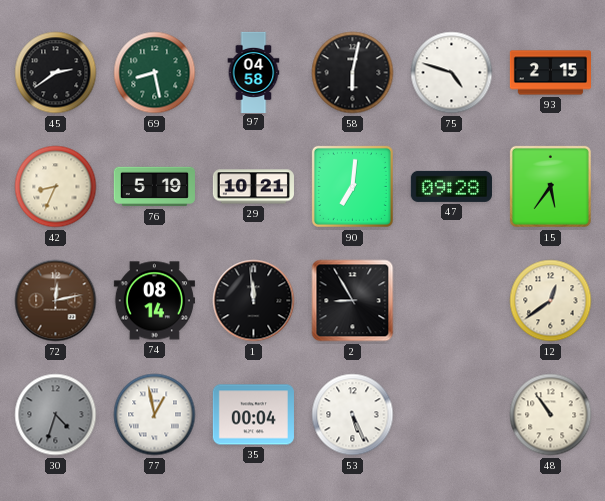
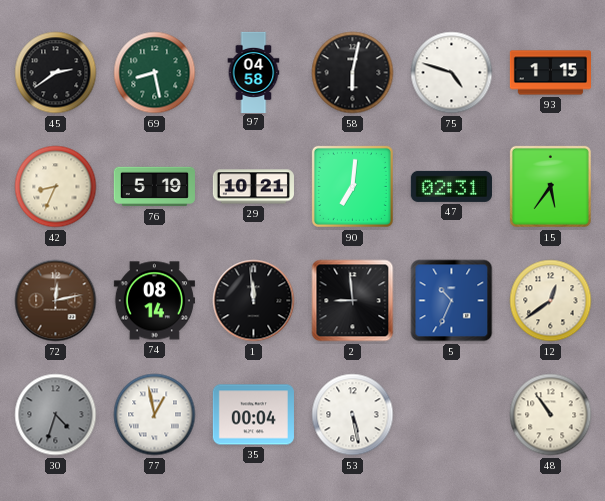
93: 2:15 -> 1:15 (550, 73)
47: 09:28 -> 02:31 (451, 186)
2: 8:55 -> 8:59 (353, 301)
5: none -> 10:34 (452, 301)
53: 5:26 -> 5:28 (353, 415)
